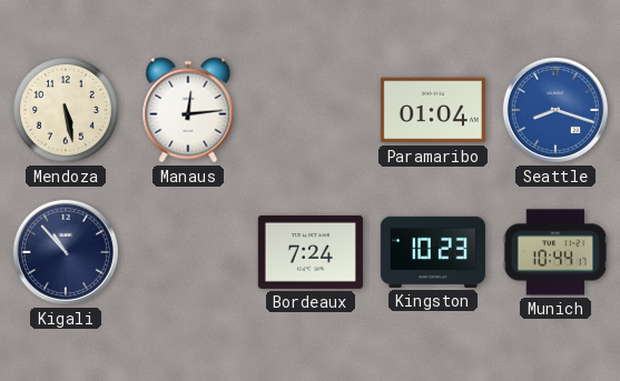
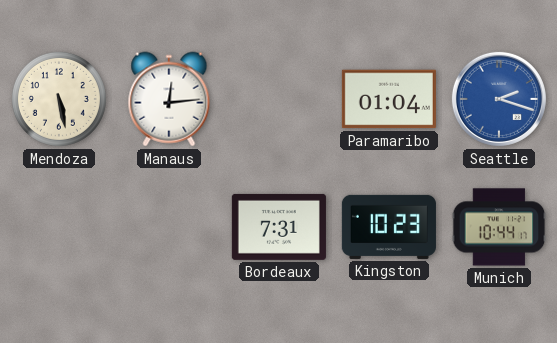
Seattle: 8:18 -> 2:18 (499, 99)
Kigali: 10:53 -> none (66, 252)
Bordeaux: 7:24 -> 7:31 (279, 227)
